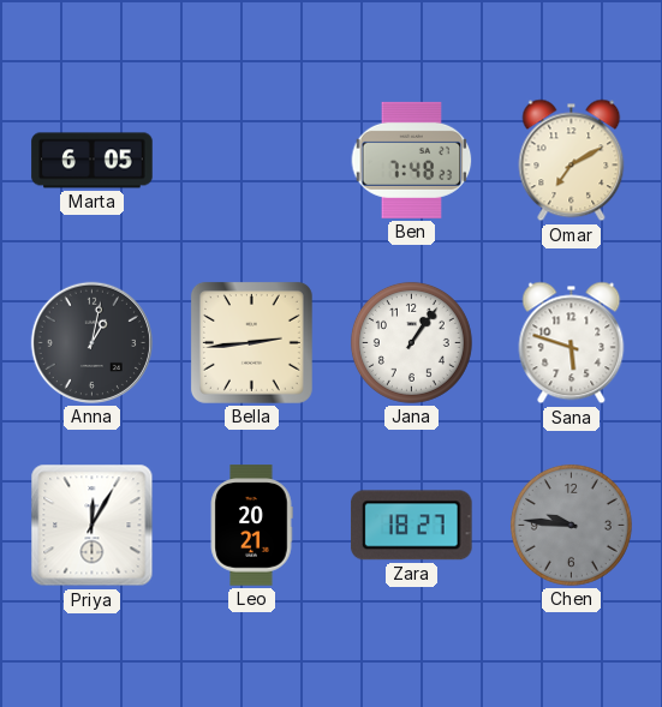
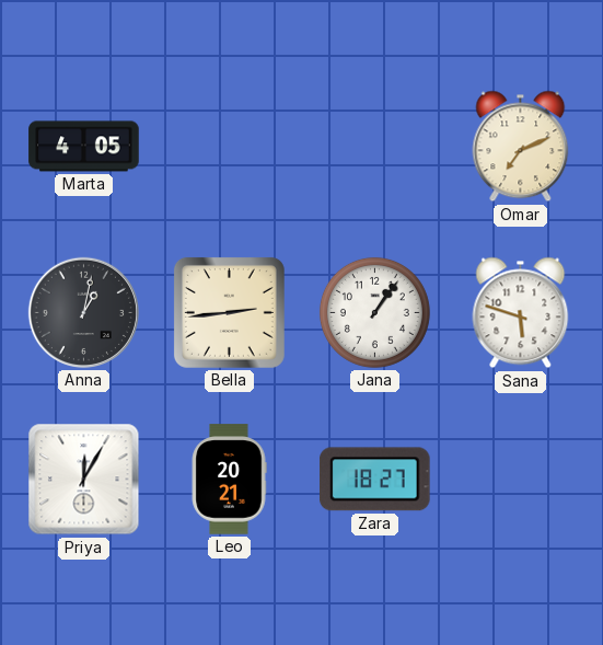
Marta: 6:05 -> 4:05 (84, 147)
Ben: 7:48 -> none (412, 160)
Omar: 7:10 -> 7:11 (521, 147)
Chen: 9:46 -> none (571, 525)
